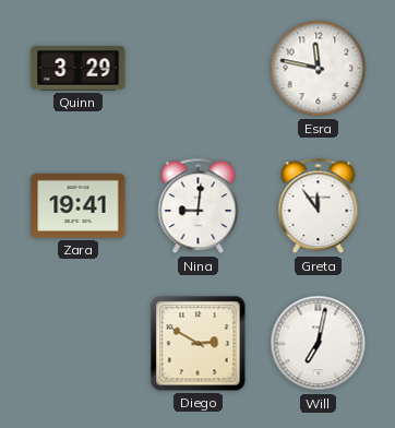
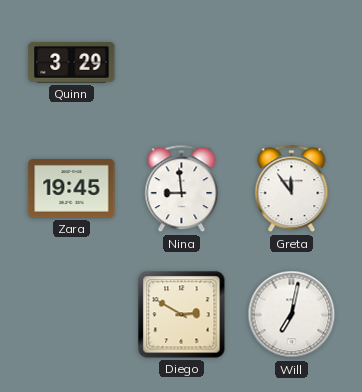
Esra: 11:47 -> none (319, 69)
Zara: 19:41 -> 19:45 (72, 189)
Nina: 9:01 -> 8:59 (182, 189)
